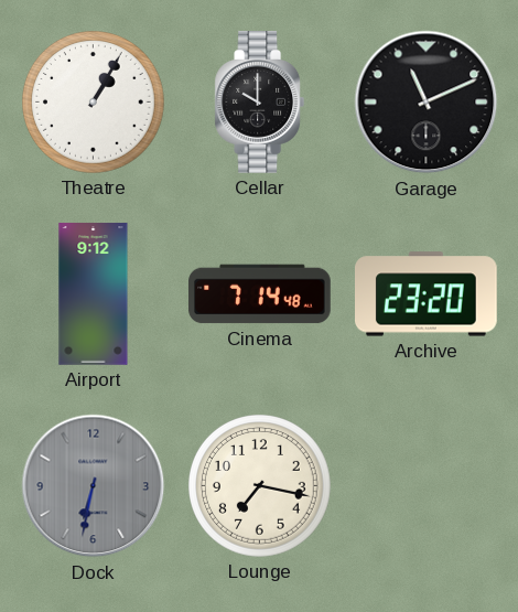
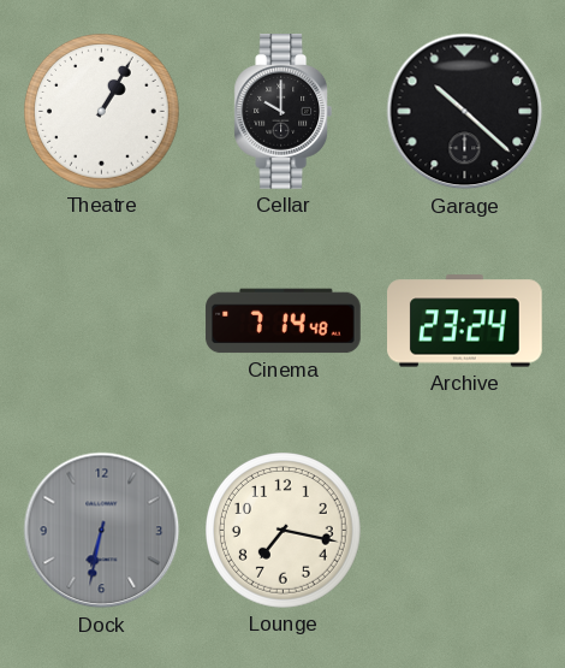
Garage: 11:11 -> 10:22 (465, 112)
Airport: 9:12 -> none (94, 294)
Archive: 23:20 -> 23:24 (465, 321)
